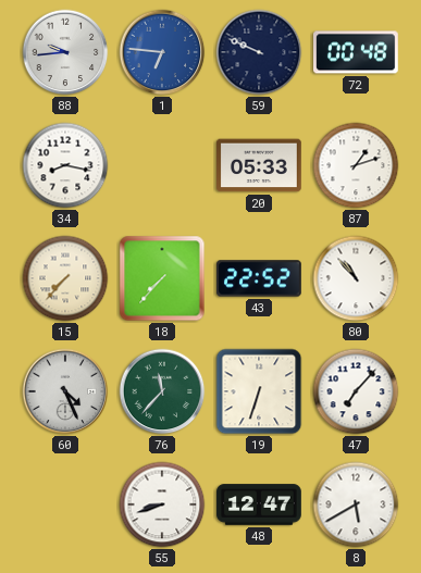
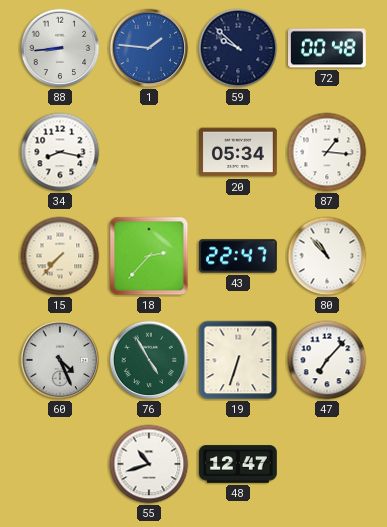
88: 9:44 -> 8:44 (60, 48)
1: 6:46 -> 1:46 (149, 48)
59: 9:49 -> 9:52 (238, 48)
20: 05:33 -> 05:34 (239, 152)
87: 1:12 -> 1:16 (327, 152)
18: 7:37 -> 2:37 (149, 256)
43: 22:52 -> 22:47 (239, 256)
76: 11:37 -> 4:55 (149, 360)
55: 8:42 -> 10:42 (149, 464)
8: 5:40 -> none (356, 505)
